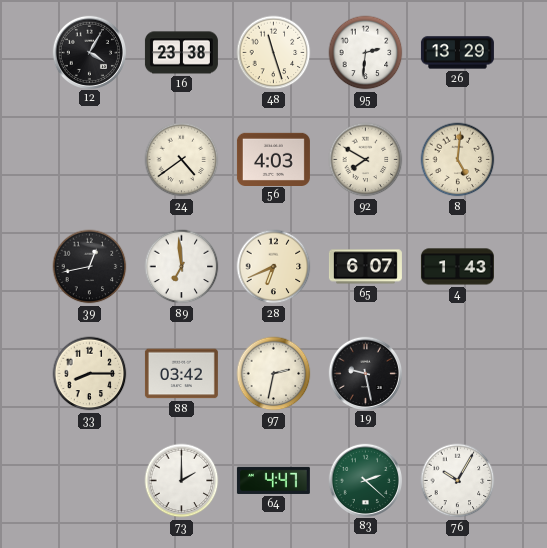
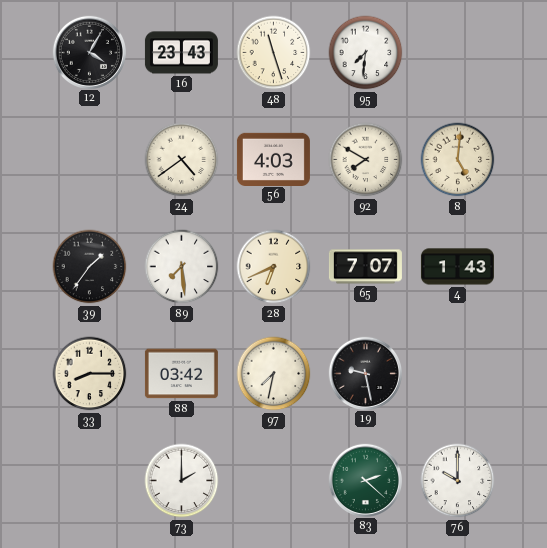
16: 23:38 -> 23:43 (181, 53)
95: 2:31 -> 7:31 (366, 53)
26: 13:29 -> none (457, 53)
39: 12:43 -> 1:36 (90, 267)
89: 6:59 -> 7:29 (182, 267)
65: 6:07 -> 7:07 (365, 267)
97: 2:32 -> 7:32 (274, 374)
64: 4:47 -> none (273, 480)
76: 10:05 -> 10:00 (458, 481)
